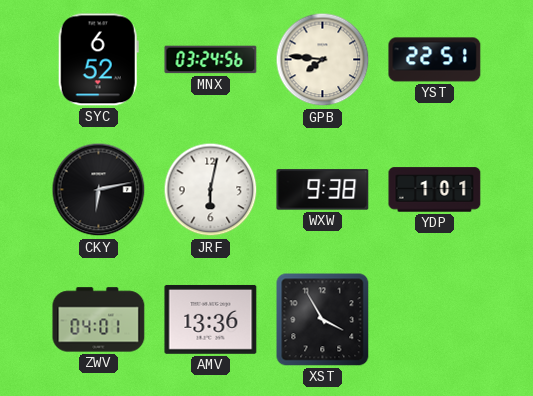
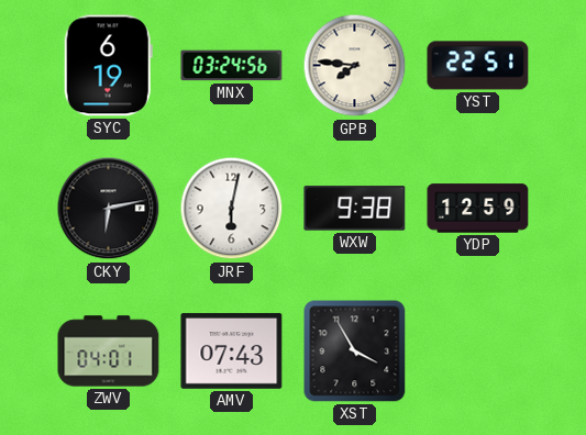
SYC: 6:52 -> 6:19 (108, 66)
YDP: 1:01 -> 12:59 (478, 209)
AMV: 13:36 -> 07:43 (232, 350)
